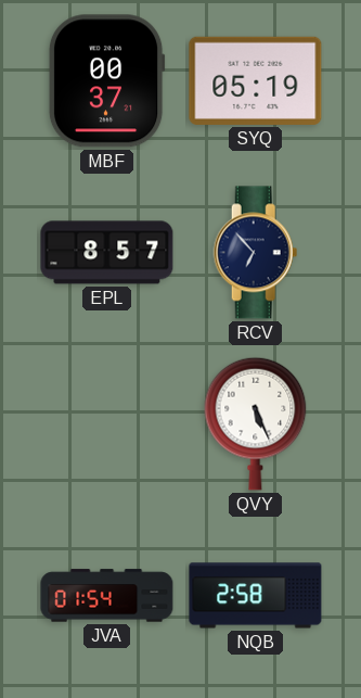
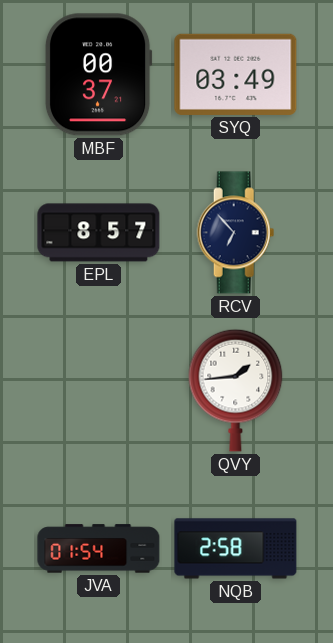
SYQ: 05:19 -> 03:49 (236, 74)
QVY: 5:26 -> 1:44 (236, 390)
